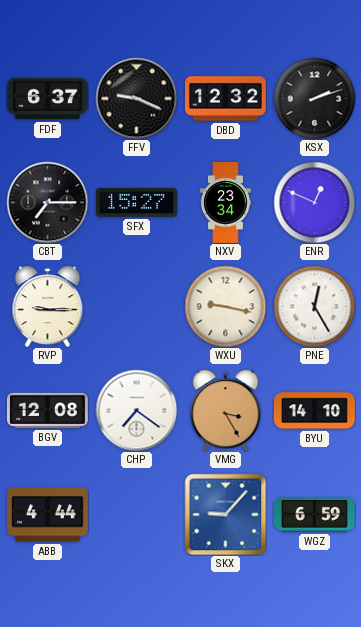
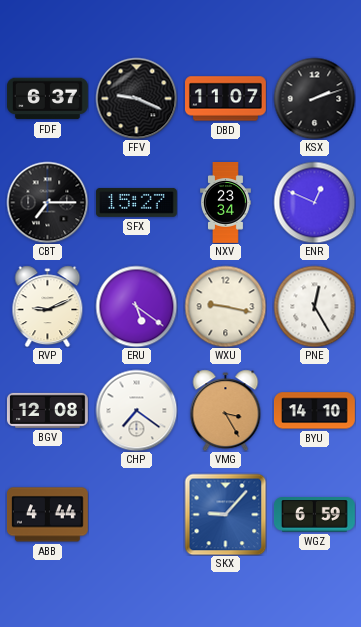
DBD: 12:32 -> 11:07 (226, 99)
RVP: 9:15 -> 9:11 (48, 306)
ERU: none -> 5:21 (136, 306)
